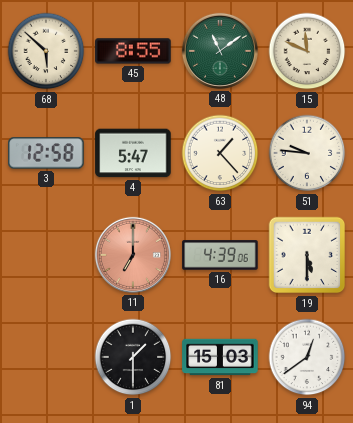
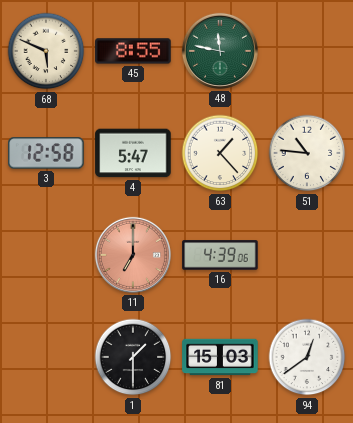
68: 5:52 -> 5:49 (46, 51)
48: 11:09 -> 11:47 (220, 51)
15: 11:49 -> none (307, 51)
51: 9:46 -> 10:46 (307, 153)
19: 5:30 -> none (307, 255)
